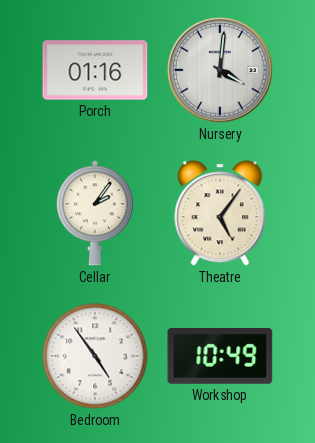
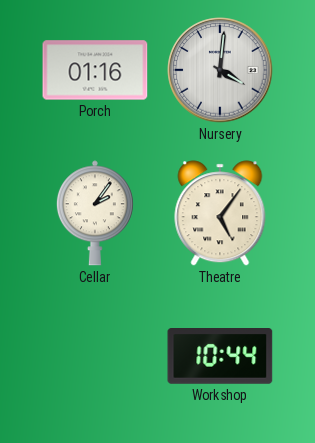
Bedroom: 4:54 -> none (95, 356)
Workshop: 10:49 -> 10:44 (220, 357)
